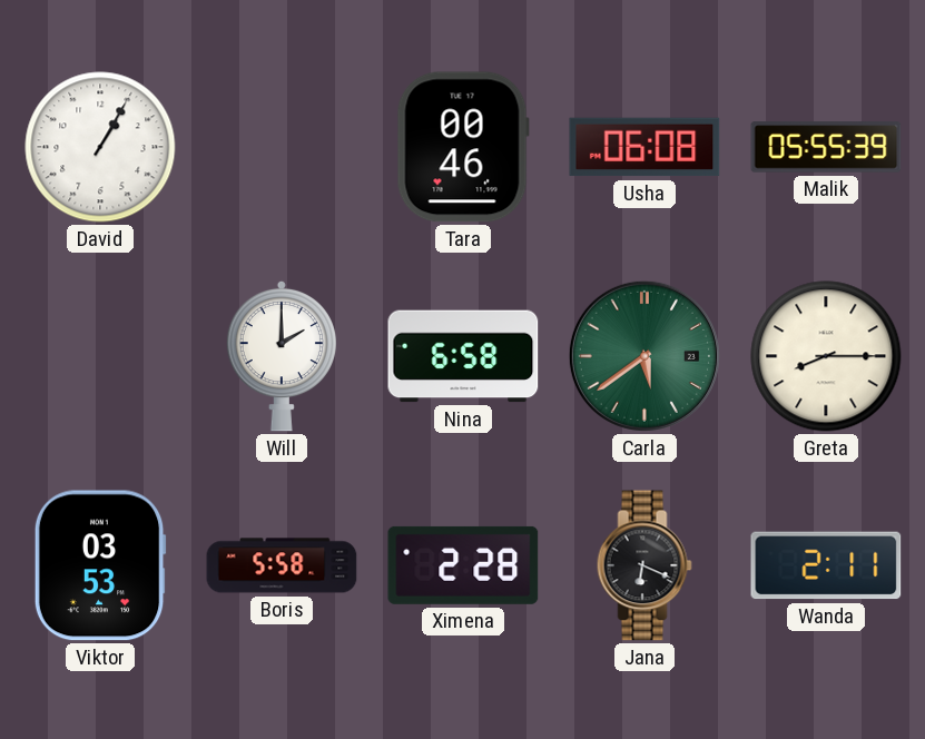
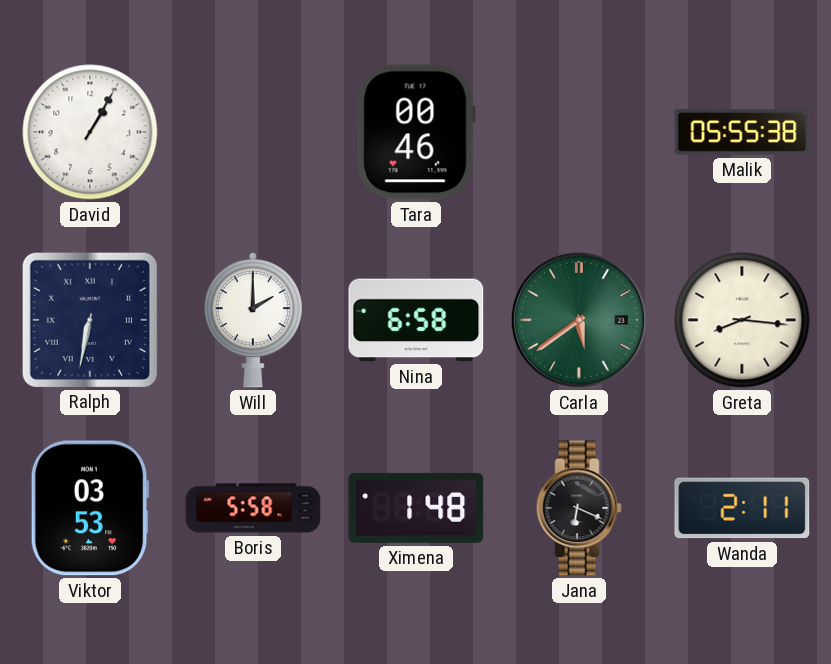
Usha: 06:08 -> none (644, 147)
Malik: 05:55:39 -> 05:55:38 (742, 132)
Ralph: none -> 6:32 (89, 319)
Greta: 8:15 -> 8:16 (742, 320)
Ximena: 2:28 -> 1:48 (416, 508)
